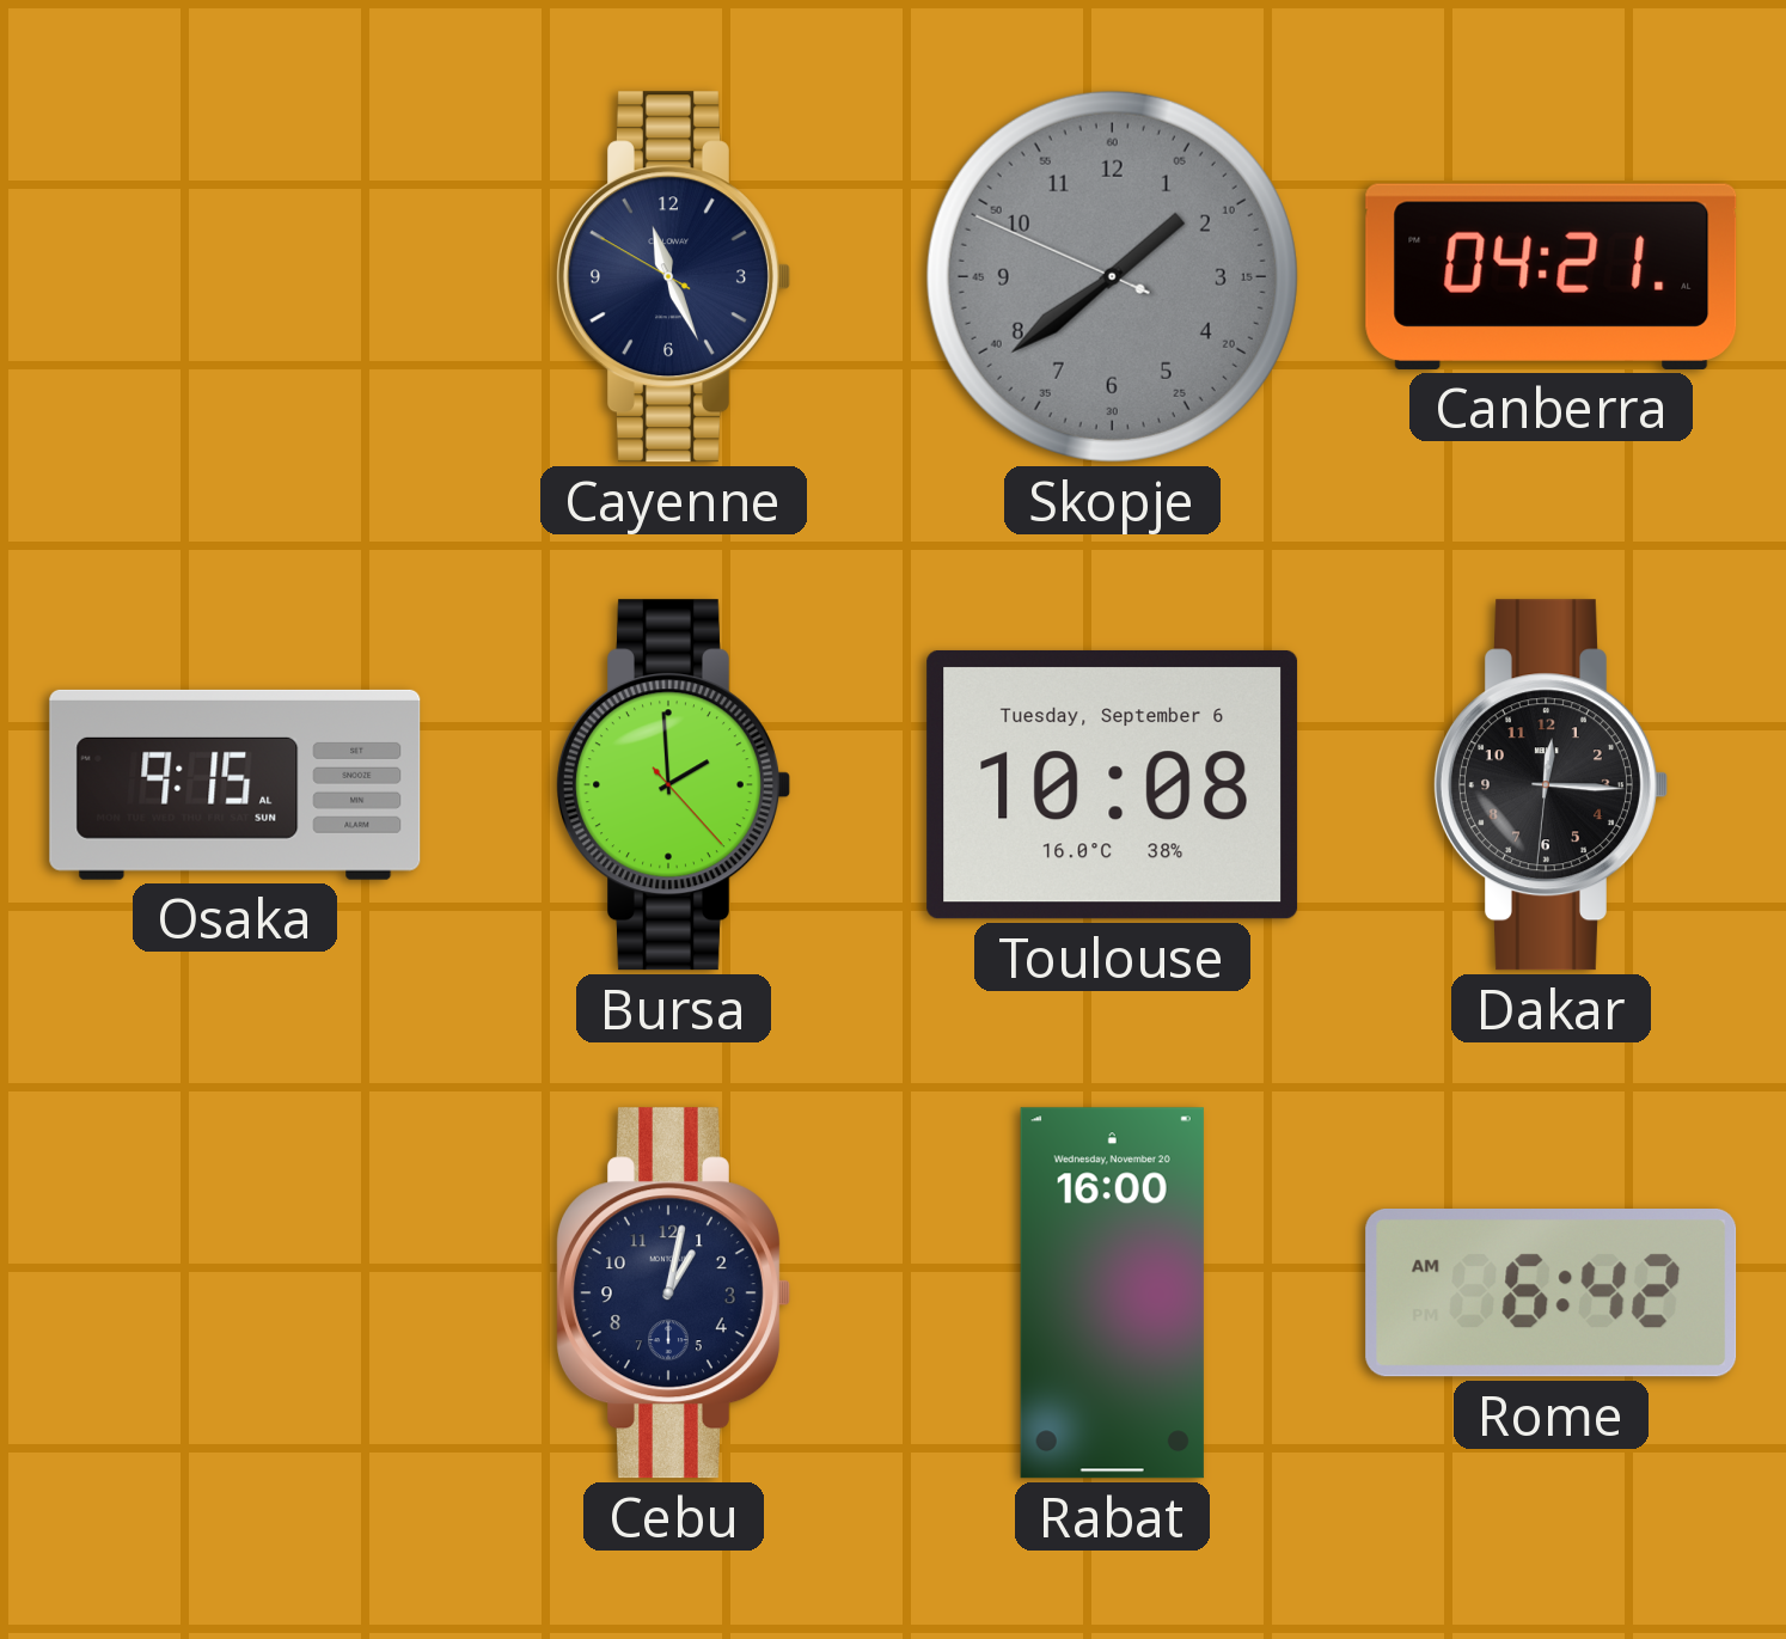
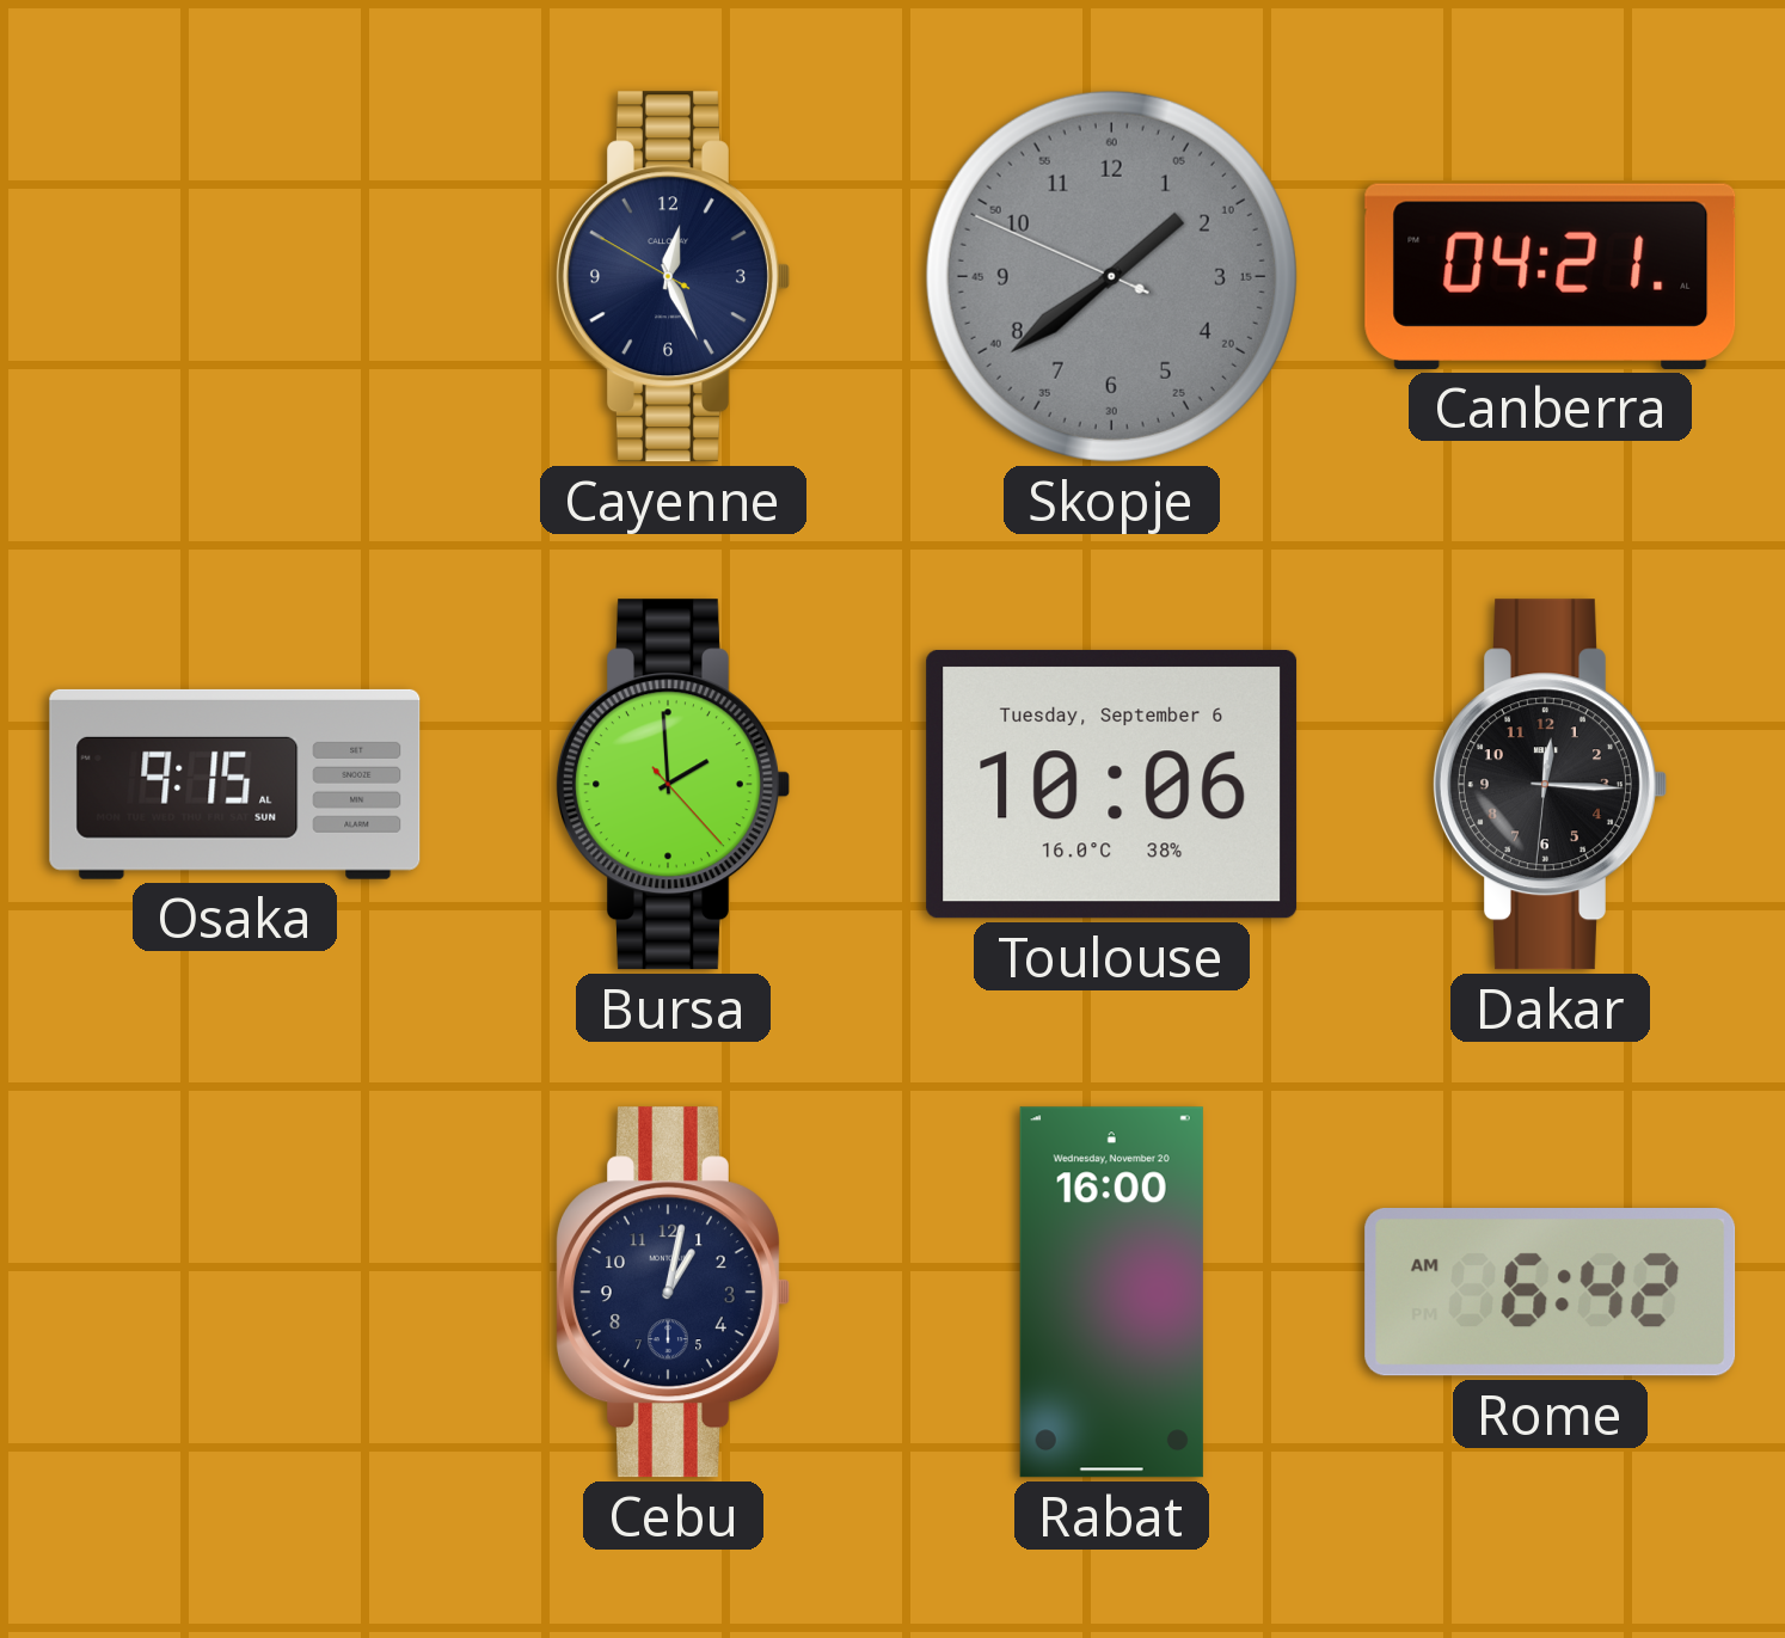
Cayenne: 11:25 -> 12:25 (673, 277)
Toulouse: 10:08 -> 10:06 (1112, 784)
